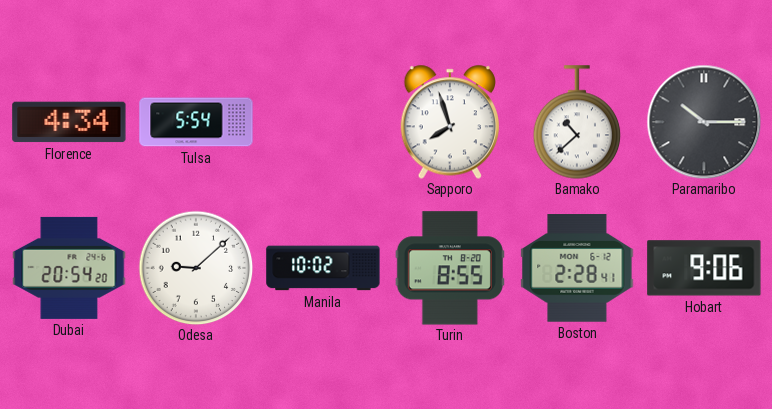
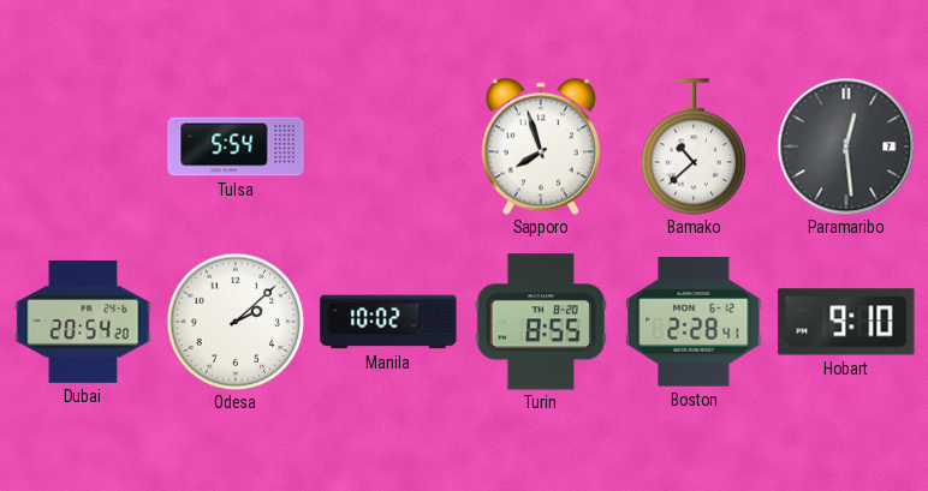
Florence: 4:34 -> none (69, 122)
Paramaribo: 10:15 -> 12:29 (846, 146)
Odesa: 9:08 -> 2:08 (236, 322)
Hobart: 9:06 -> 9:10 (846, 322)
